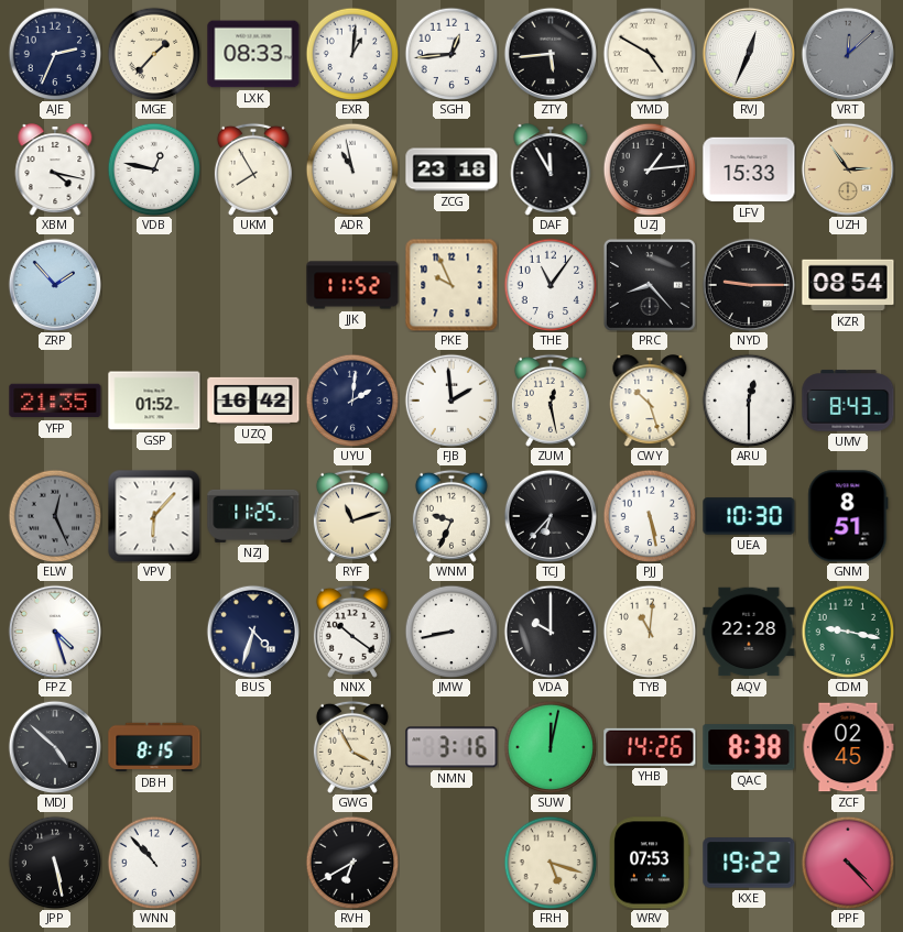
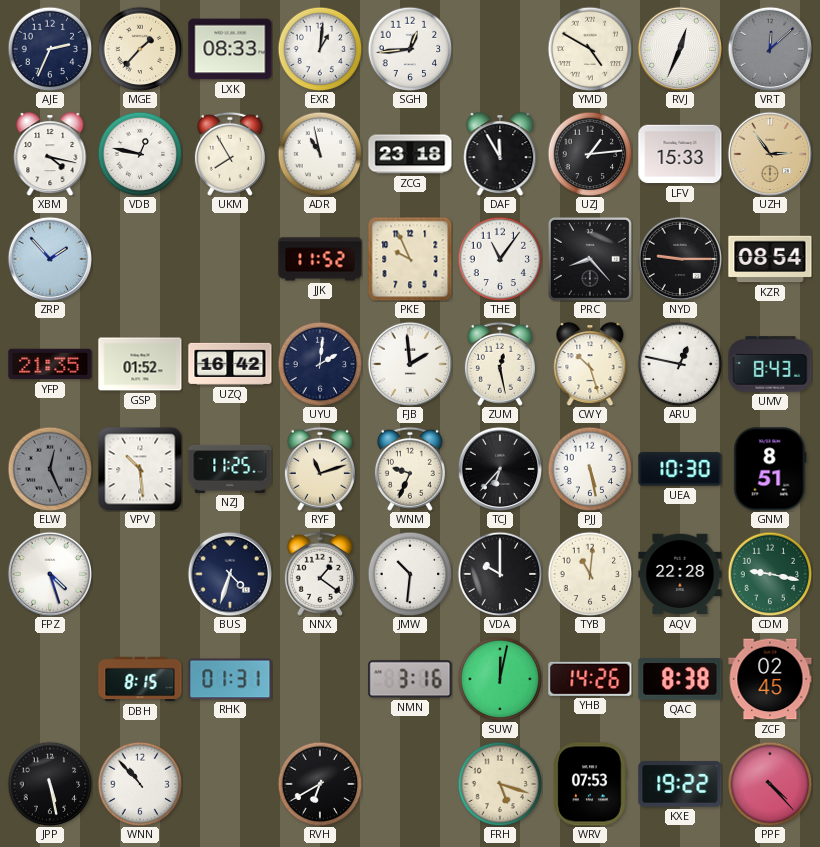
ZTY: 5:44 -> none (551, 54)
ARU: 12:30 -> 12:47 (680, 364)
VPV: 6:07 -> 10:29 (140, 469)
NNX: 10:21 -> 1:21 (320, 574)
JMW: 8:43 -> 10:31 (410, 574)
MDJ: 4:52 -> none (55, 747)
RHK: none -> 01:31 (230, 679)
GWG: 3:55 -> none (352, 747)
